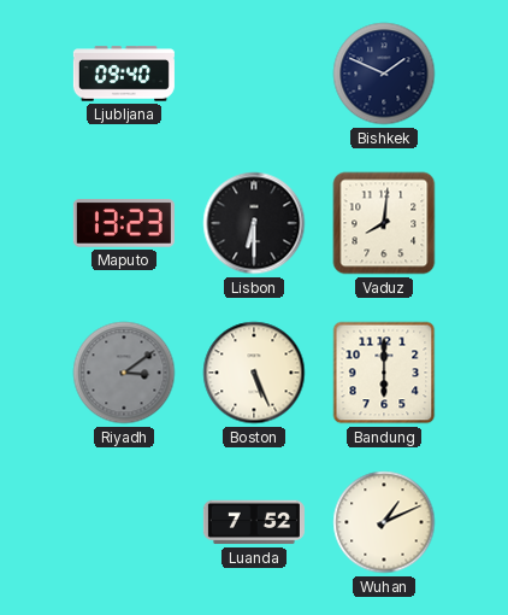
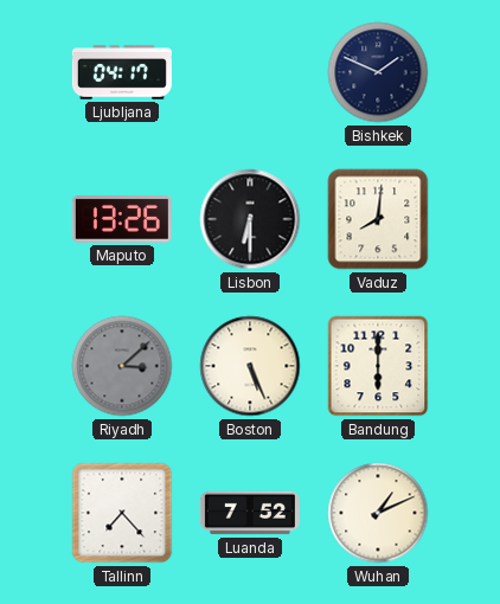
Ljubljana: 09:40 -> 04:17 (122, 72)
Maputo: 13:23 -> 13:26 (122, 219)
Riyadh: 3:09 -> 3:08 (122, 366)
Tallinn: none -> 7:23 (122, 513)
